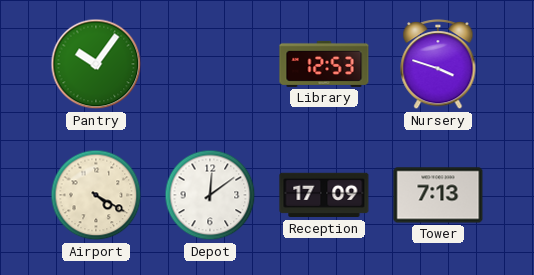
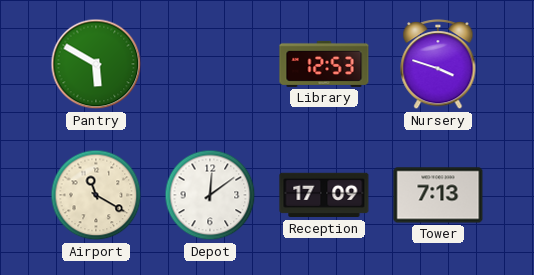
Pantry: 10:06 -> 5:50 (96, 64)
Airport: 4:20 -> 11:20 (96, 195)
